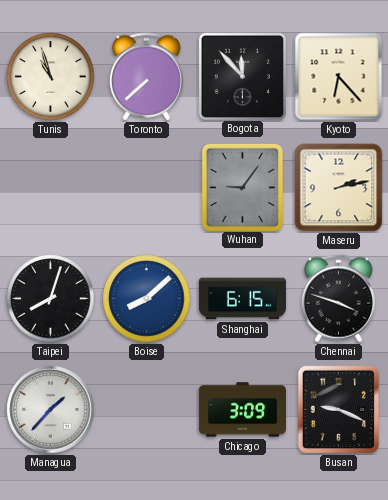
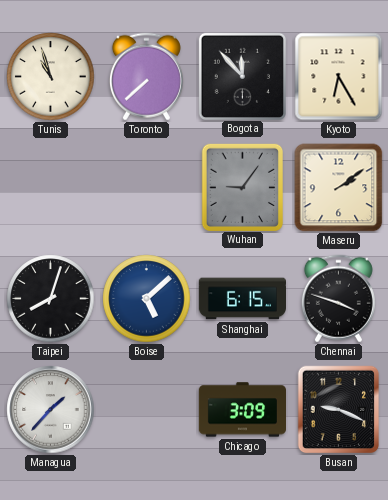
Kyoto: 6:23 -> 6:25 (339, 77)
Maseru: 2:13 -> 2:09 (339, 188)
Boise: 8:08 -> 5:08 (147, 299)
